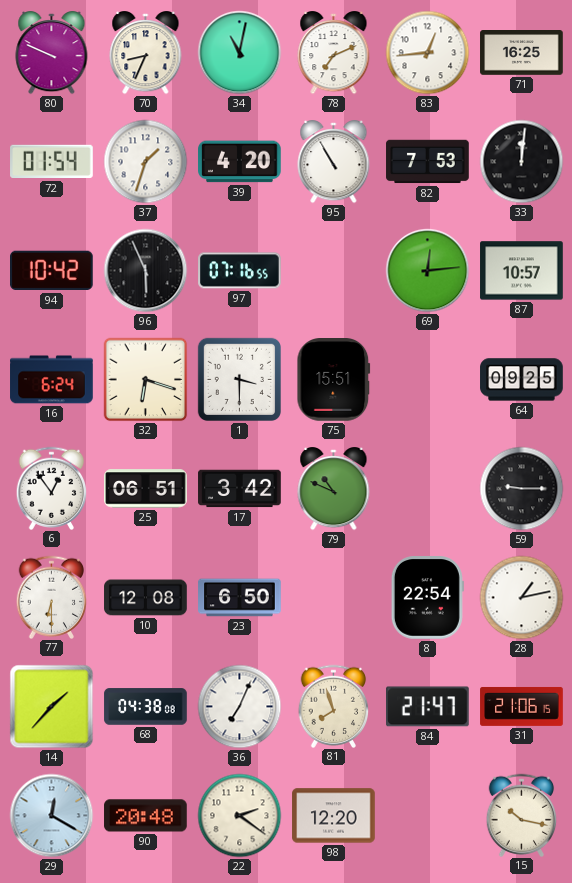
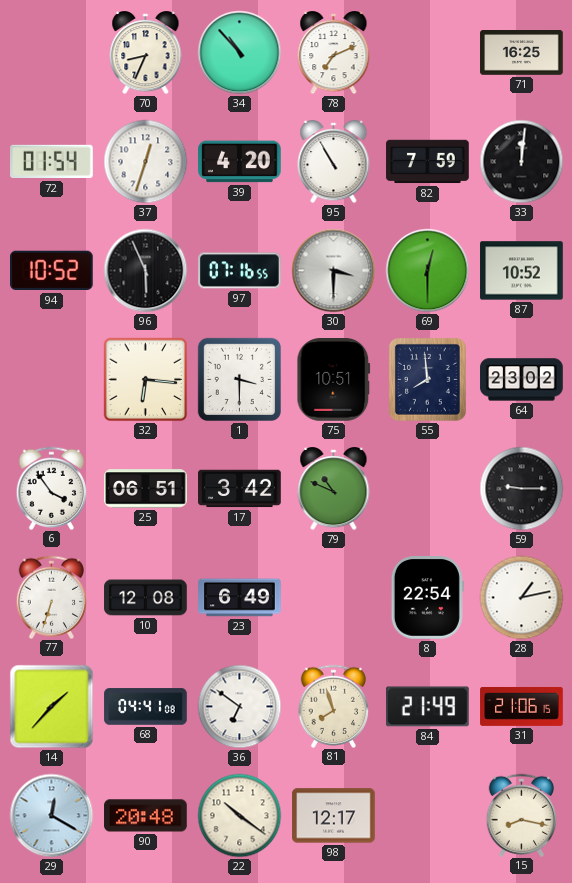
80: 9:49 -> none (52, 54)
34: 11:02 -> 10:53 (240, 53)
83: 12:44 -> none (428, 53)
37: 1:33 -> 12:33 (146, 162)
82: 7:53 -> 7:59 (428, 162)
94: 10:42 -> 10:52 (52, 271)
30: none -> 3:30 (334, 271)
69: 12:14 -> 12:30 (428, 271)
87: 10:57 -> 10:52 (522, 271)
16: 6:24 -> none (52, 380)
32: 6:18 -> 6:16 (146, 380)
75: 15:51 -> 10:51 (334, 380)
55: none -> 7:59 (427, 379)
64: 09:25 -> 23:02 (522, 380)
6: 12:54 -> 3:54 (52, 488)
77: 6:30 -> 6:33 (52, 597)
23: 6:50 -> 6:49 (240, 598)
68: 04:38 -> 04:41 (146, 707)
36: 7:04 -> 6:51 (240, 707)
84: 21:47 -> 21:49 (428, 707)
22: 2:21 -> 10:21 (240, 816)
98: 12:20 -> 12:17 (334, 816)
15: 10:17 -> 8:17 (522, 815)
